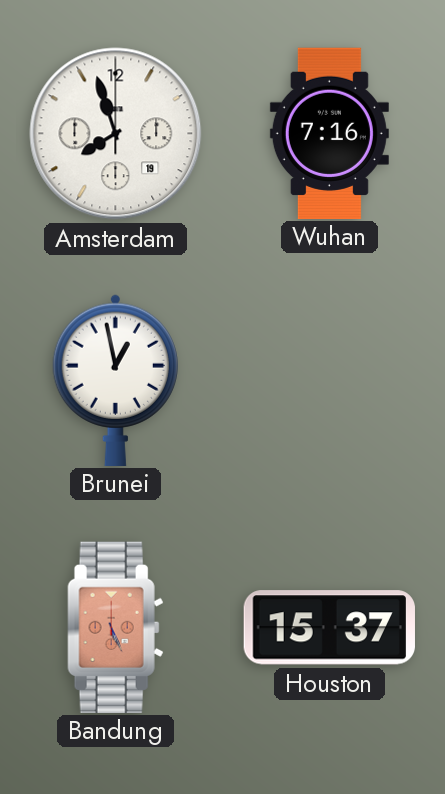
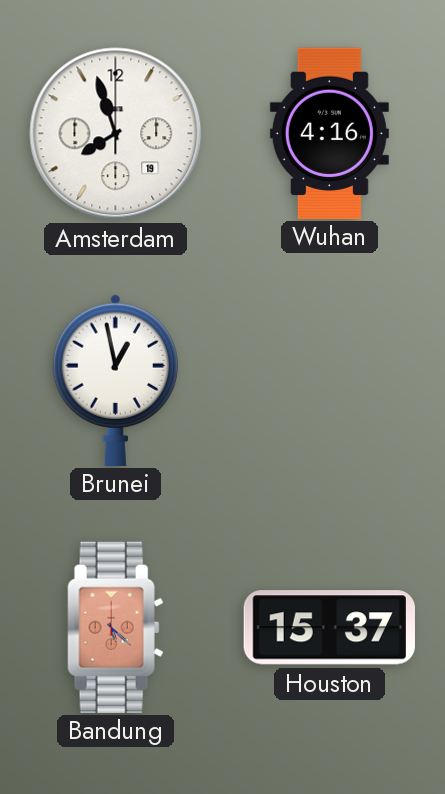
Wuhan: 7:16 -> 4:16 (329, 133)
Bandung: 5:26 -> 5:22 (116, 627)
